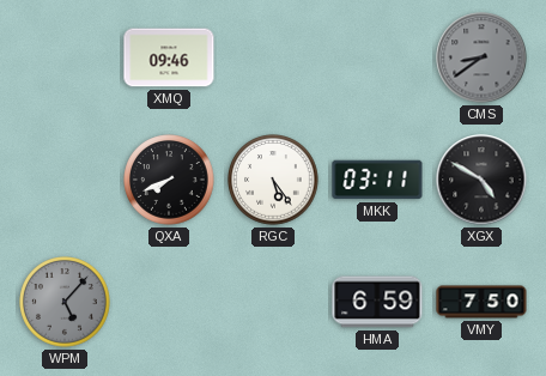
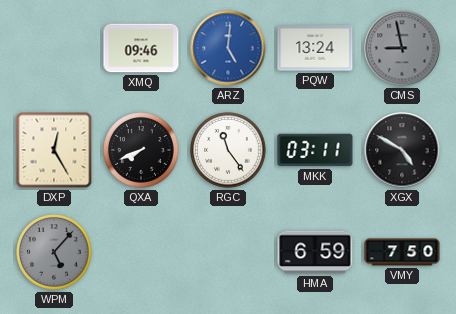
ARZ: none -> 5:01 (228, 48)
PQW: none -> 13:24 (315, 48)
CMS: 8:39 -> 8:58 (402, 48)
DXP: none -> 12:25 (54, 150)
RGC: 5:24 -> 11:24 (228, 150)
